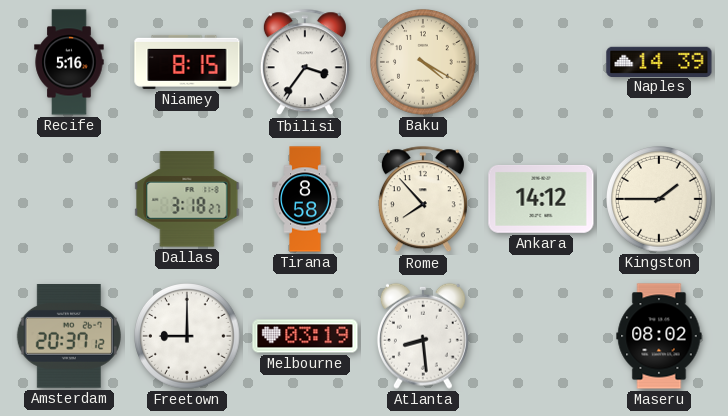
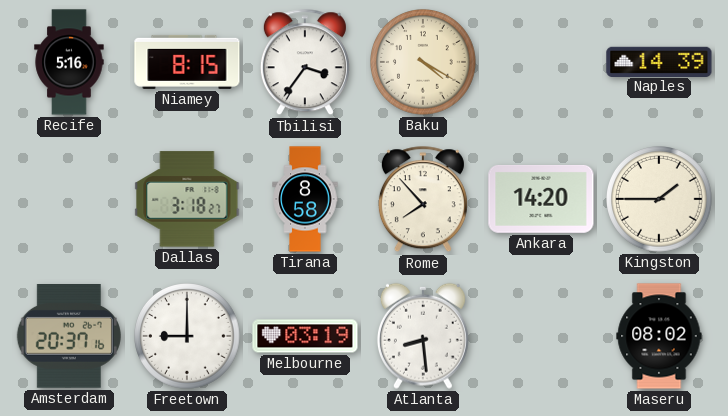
Ankara: 14:12 -> 14:20 (541, 199)
Amsterdam: 20:37:12 -> 20:37:16 (69, 337)
